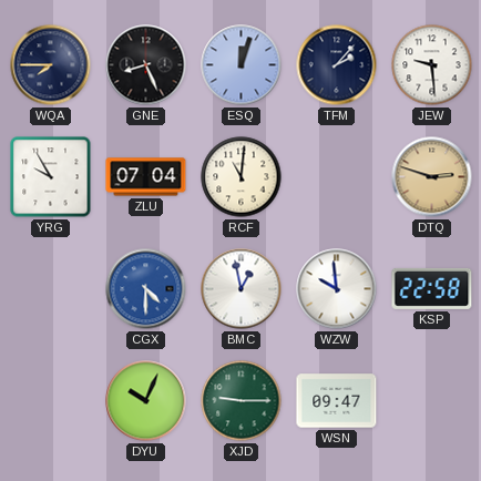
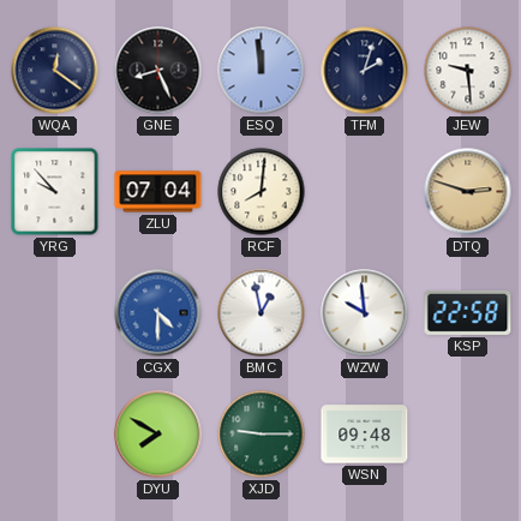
WQA: 7:45 -> 12:21 (55, 71)
ESQ: 12:03 -> 11:59 (262, 71)
TFM: 2:07 -> 2:03 (365, 71)
YRG: 9:55 -> 9:53 (55, 192)
RCF: 11:01 -> 8:01 (262, 192)
DYU: 10:04 -> 7:50 (158, 435)
WSN: 09:47 -> 09:48 (365, 435)
